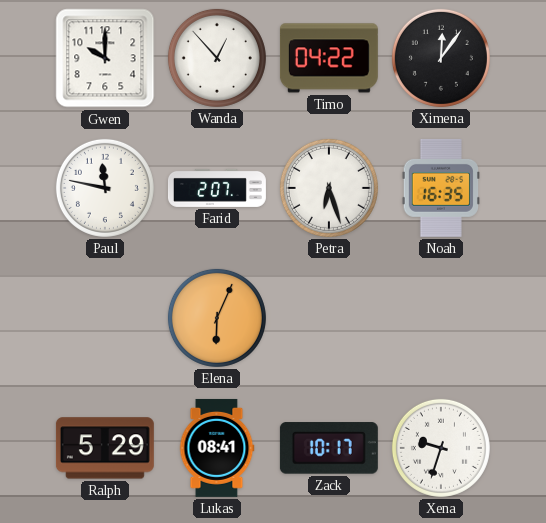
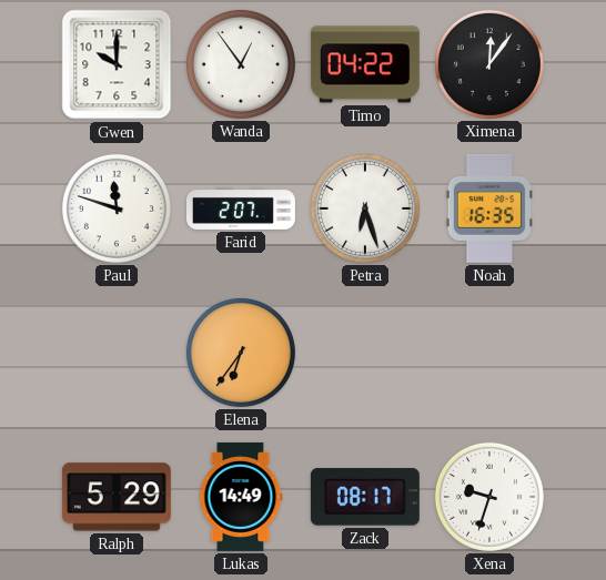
Wanda: 12:53 -> 12:54 (241, 64)
Paul: 11:47 -> 11:48 (117, 208)
Elena: 6:04 -> 6:36 (241, 353)
Lukas: 08:41 -> 14:49 (241, 497)
Zack: 10:17 -> 08:17 (365, 497)
